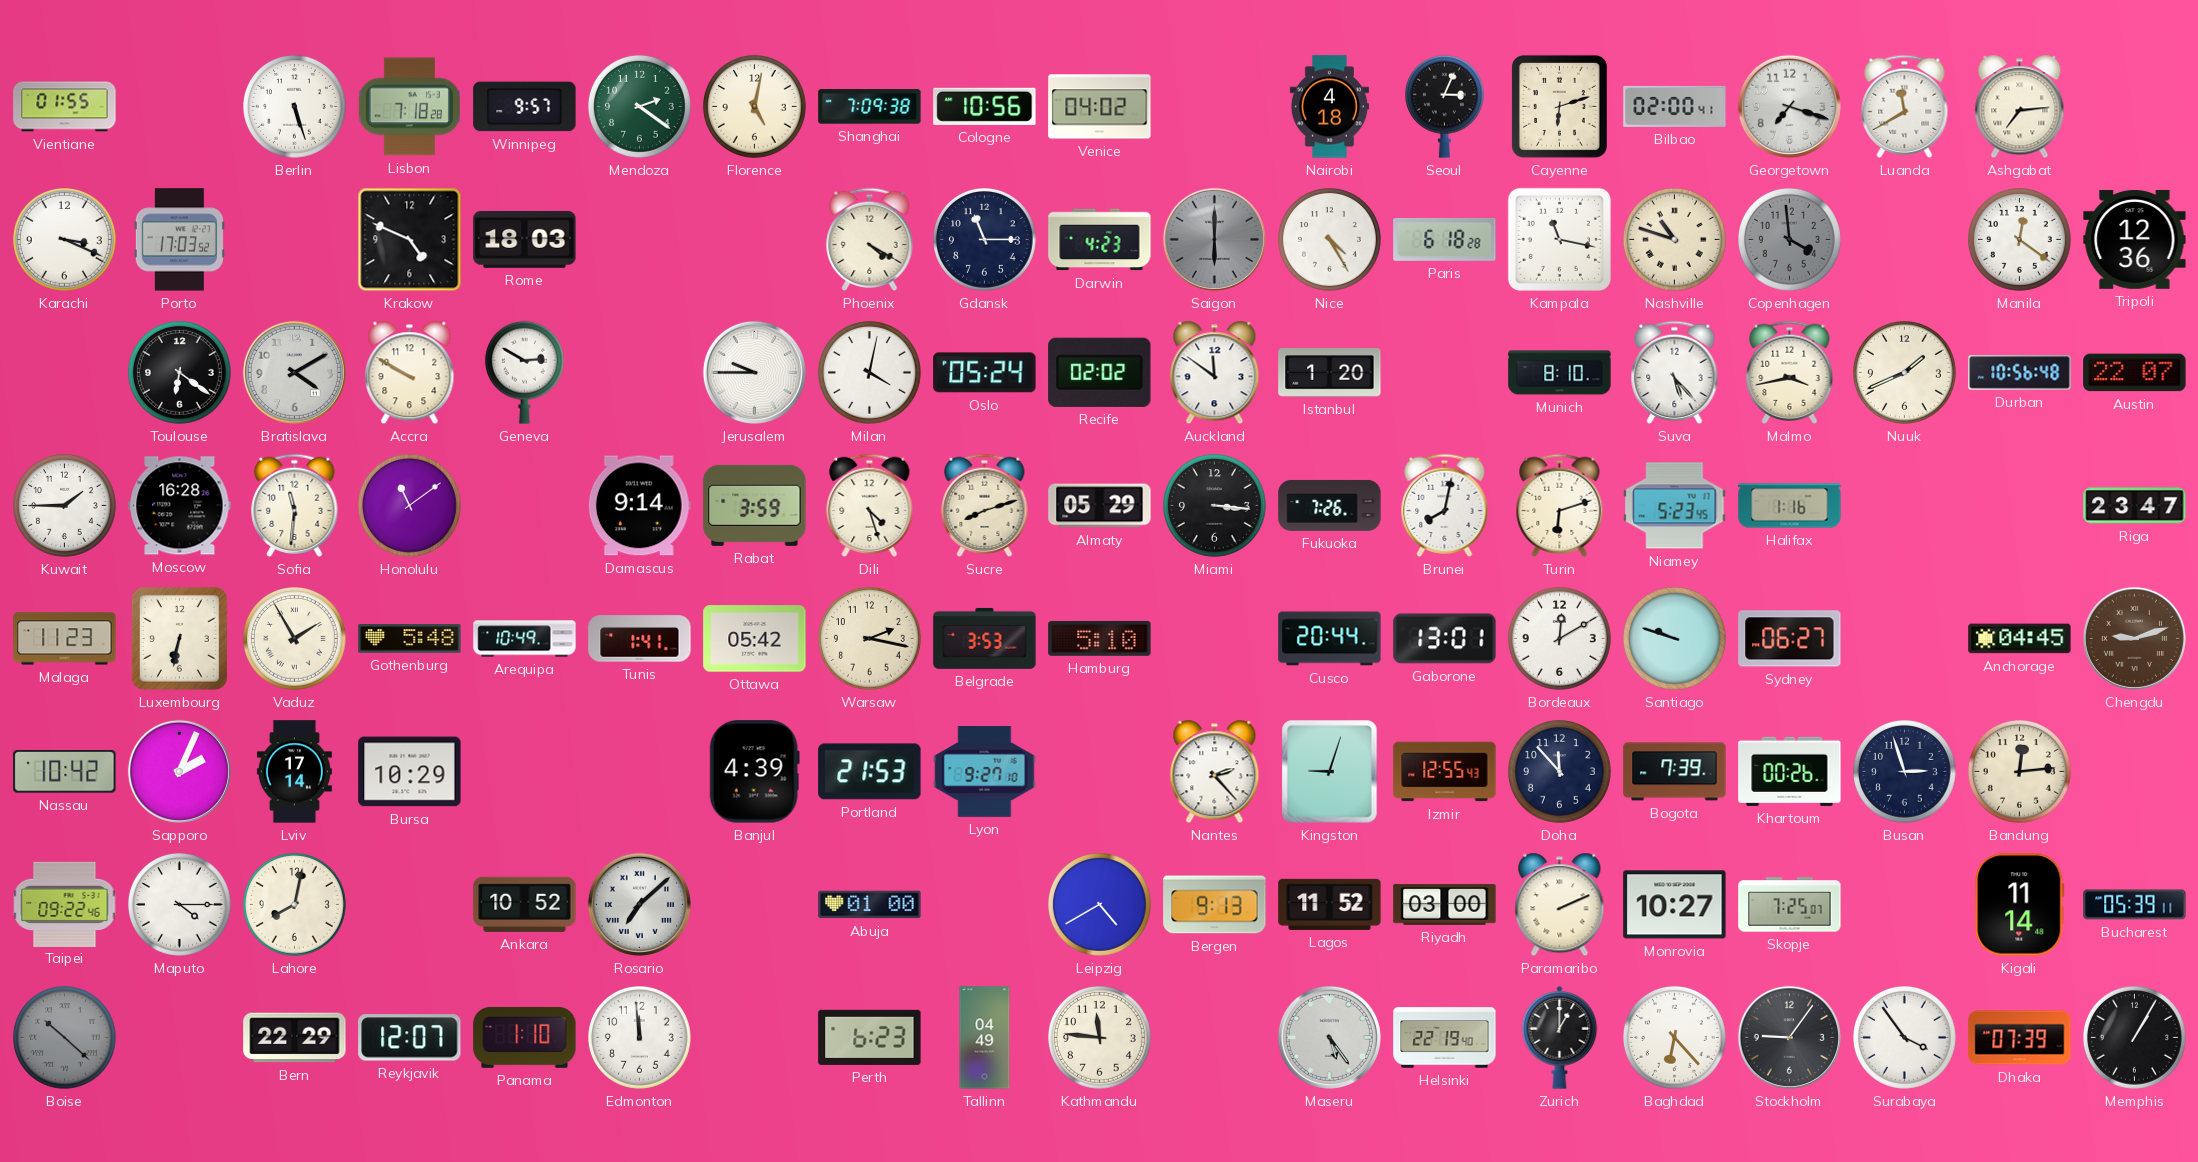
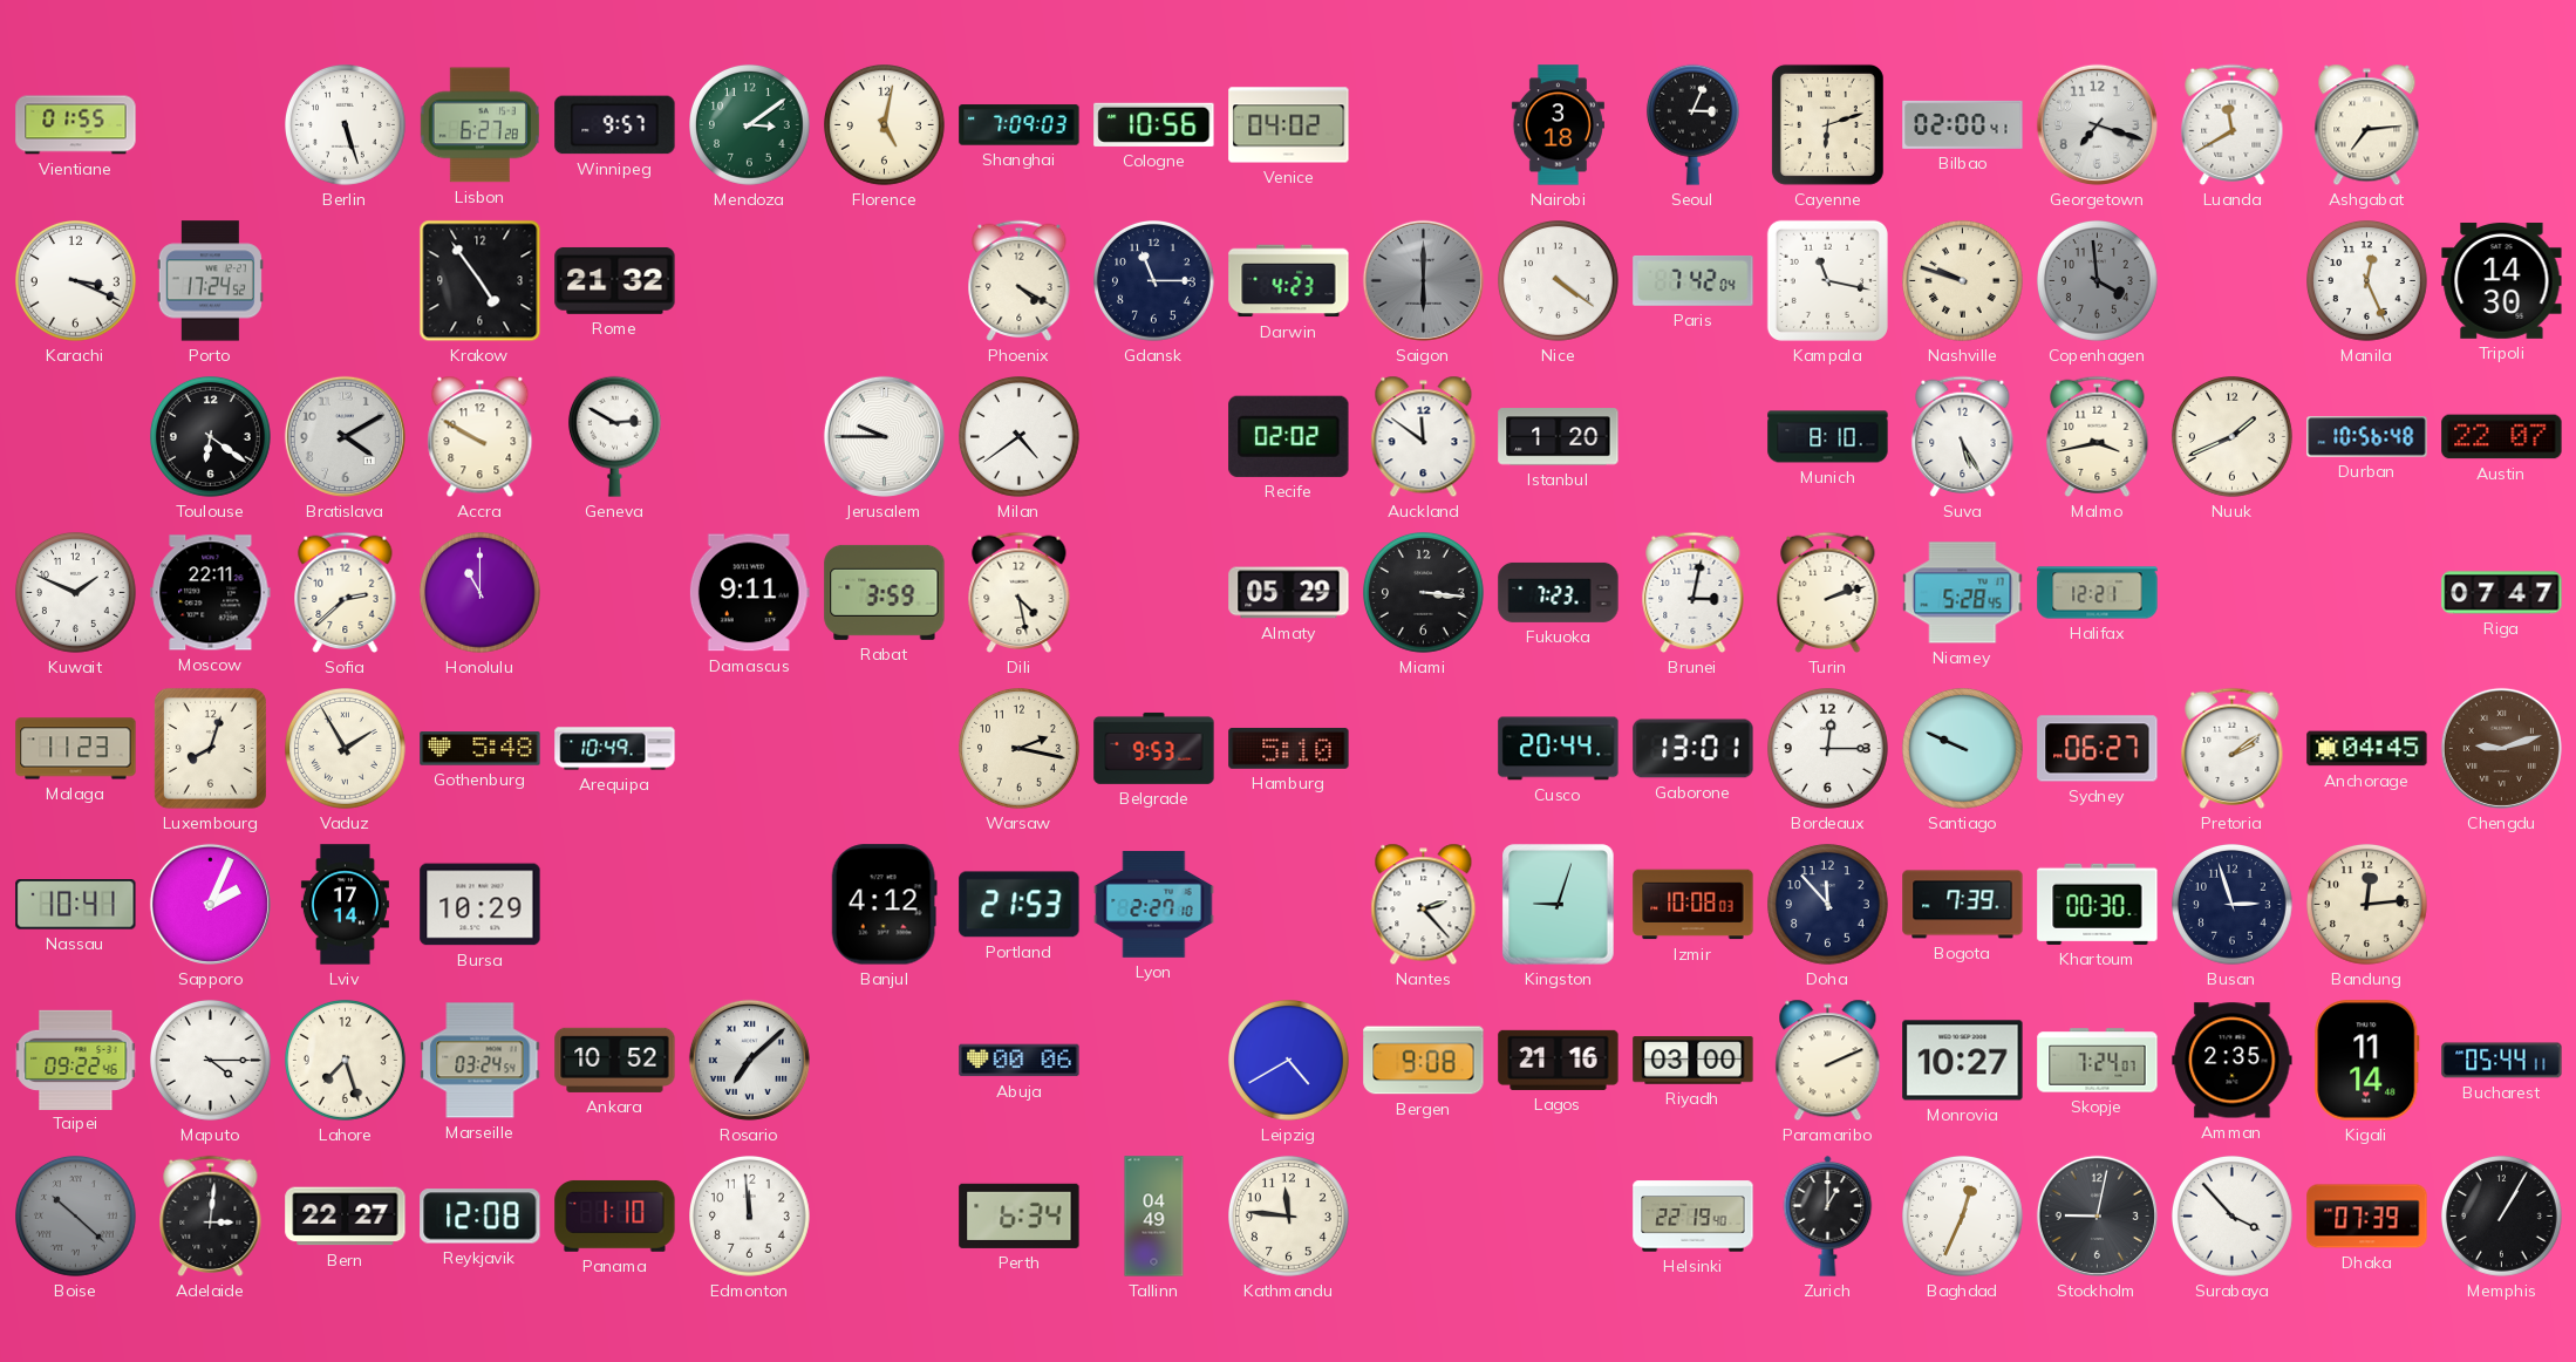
Lisbon: 7:18 -> 6:27 (479, 125)
Mendoza: 2:21 -> 3:09 (750, 125)
Shanghai: 7:09:38 -> 7:09:03 (1020, 125)
Nairobi: 4:18 -> 3:18 (1558, 125)
Porto: 17:03 -> 17:24 (210, 281)
Krakow: 4:49 -> 4:54 (481, 281)
Rome: 18:03 -> 21:32 (615, 280)
Nice: 4:25 -> 4:21 (1559, 281)
Paris: 6:18 -> 7:42 (1694, 281)
Nashville: 10:48 -> 9:48 (1963, 281)
Manila: 12:21 -> 12:26 (2367, 281)
Tripoli: 12:36 -> 14:30 (2502, 280)
Milan: 4:02 -> 4:39 (1020, 437)
Oslo: 05:24 -> none (985, 373)
Suva: 5:23 -> 5:25 (1963, 437)
Kuwait: 1:45 -> 1:49 (76, 593)
Moscow: 16:28 -> 22:11 (211, 593)
Sofia: 11:31 -> 2:38 (346, 593)
Honolulu: 11:09 -> 11:00 (481, 593)
Damascus: 9:14 -> 9:11 (749, 593)
Dili: 4:27 -> 4:28 (1020, 593)
Sucre: 8:12 -> none (985, 506)
Fukuoka: 7:26 -> 7:23 (1559, 592)
Brunei: 8:02 -> 3:02 (1694, 593)
Turin: 6:12 -> 2:12 (1828, 593)
Niamey: 5:23 -> 5:28 (1963, 593)
Halifax: 1:16 -> 12:21 (2098, 593)
Riga: 23:47 -> 07:47 (2502, 593)
Luxembourg: 6:32 -> 8:03 (210, 748)
Tunis: 1:41 -> none (640, 639)
Ottawa: 05:42 -> none (755, 639)
Belgrade: 3:53 -> 9:53 (1154, 748)
Bordeaux: 12:10 -> 12:15 (1828, 749)
Santiago: 9:48 -> 9:49 (1963, 749)
Pretoria: none -> 2:09 (2233, 749)
Nassau: 10:42 -> 10:41 (76, 905)
Banjul: 4:39 -> 4:12 (884, 905)
Lyon: 9:27 -> 2:27 (1154, 905)
Izmir: 12:55 -> 10:08 (1694, 905)
Khartoum: 00:26 -> 00:30 (2098, 904)
Lahore: 8:02 -> 7:27 (346, 1061)
Marseille: none -> 03:24 (481, 1061)
Abuja: 01:00 -> 00:06 (1020, 1061)
Bergen: 9:13 -> 9:08 (1424, 1061)
Lagos: 11:52 -> 21:16 (1559, 1060)
Skopje: 7:25 -> 7:24 (2098, 1061)
Amman: none -> 2:35 (2233, 1061)
Bucharest: 05:39 -> 05:44 (2502, 1061)
Adelaide: none -> 3:01 (211, 1217)
Bern: 22:29 -> 22:27 (346, 1217)
Reykjavik: 12:07 -> 12:08 (481, 1217)
Perth: 6:23 -> 6:34 (1020, 1215)
Maseru: 5:24 -> none (1329, 1037)
Baghdad: 6:23 -> 12:34 (1963, 1217)
Stockholm: 9:06 -> 9:02 (2097, 1215)
Surabaya: 3:54 -> 3:53 (2233, 1217)
